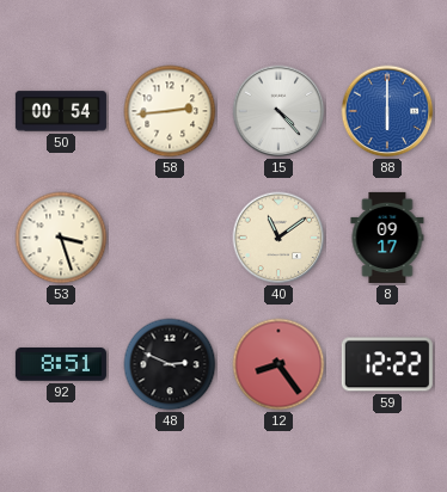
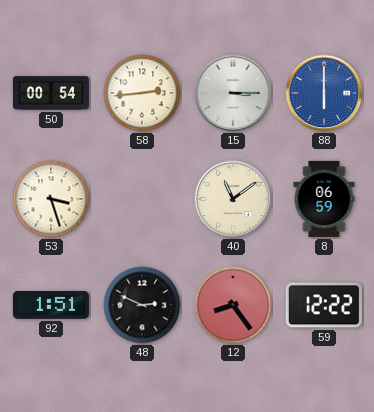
15: 4:23 -> 3:15 (233, 93)
8: 09:17 -> 06:59 (324, 199)
92: 8:51 -> 1:51 (51, 305)
